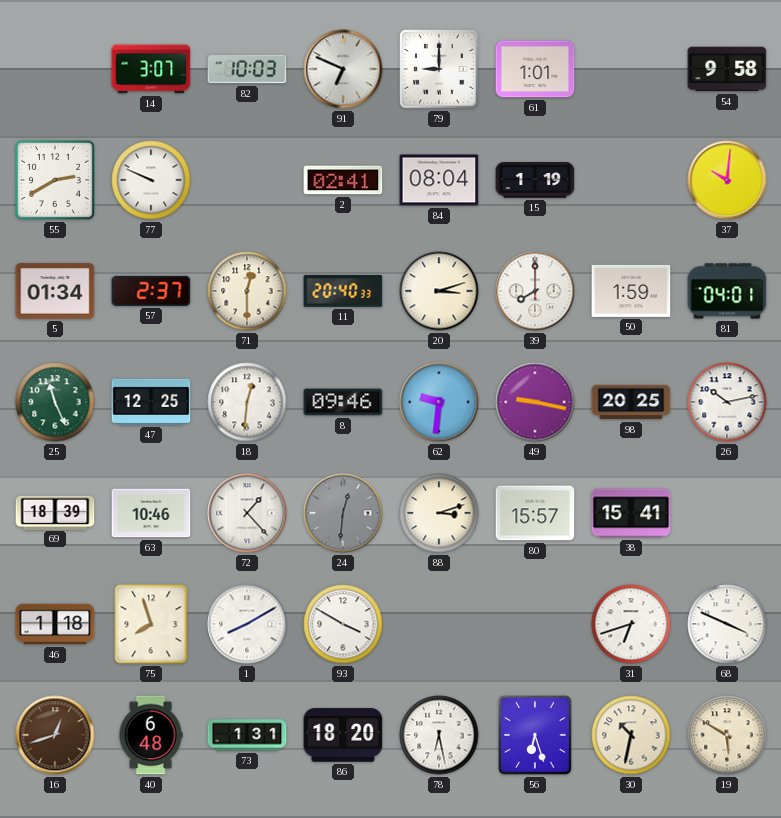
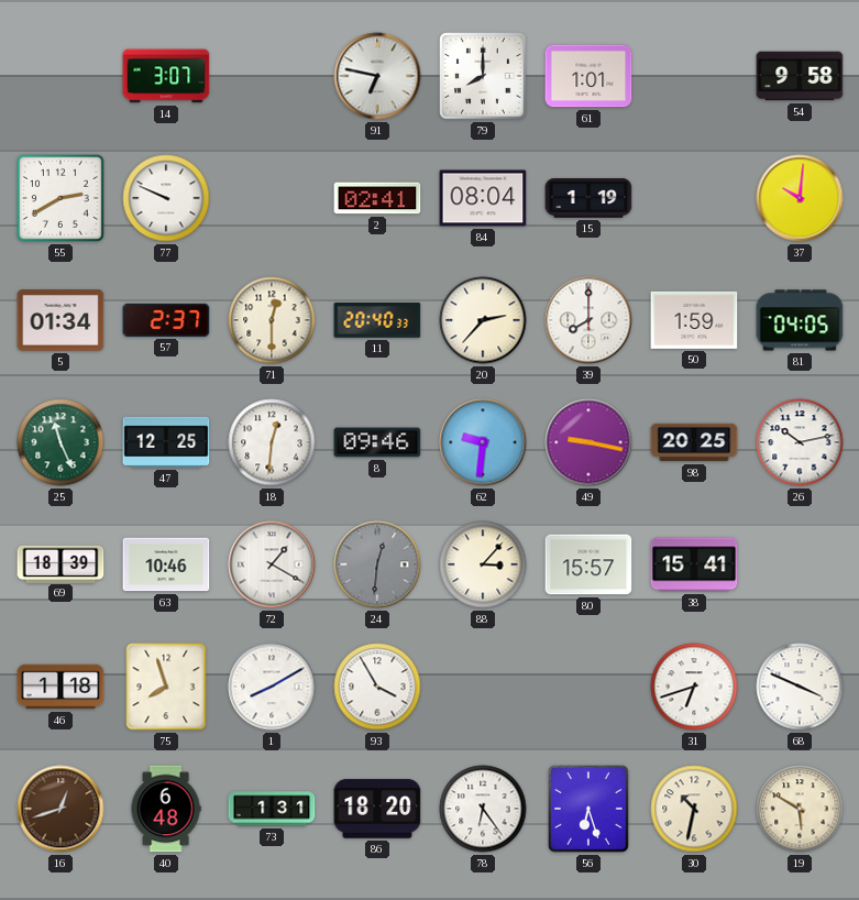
82: 10:03 -> none (247, 69)
91: 6:49 -> 6:47 (377, 76)
79: 9:00 -> 8:00 (483, 76)
20: 3:12 -> 2:37 (483, 320)
81: 04:01 -> 04:05 (800, 320)
72: 1:23 -> 1:20 (272, 564)
88: 3:12 -> 3:07 (483, 564)
93: 3:50 -> 3:55 (377, 687)
78: 6:28 -> 6:24 (483, 809)
